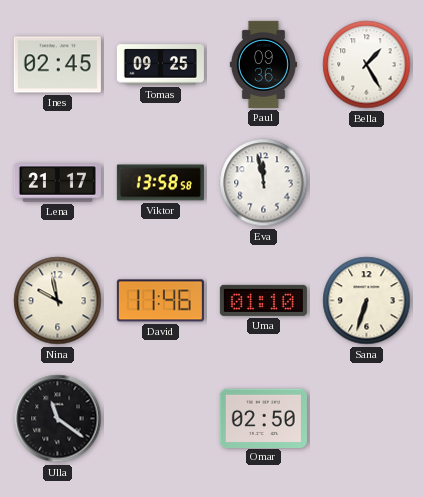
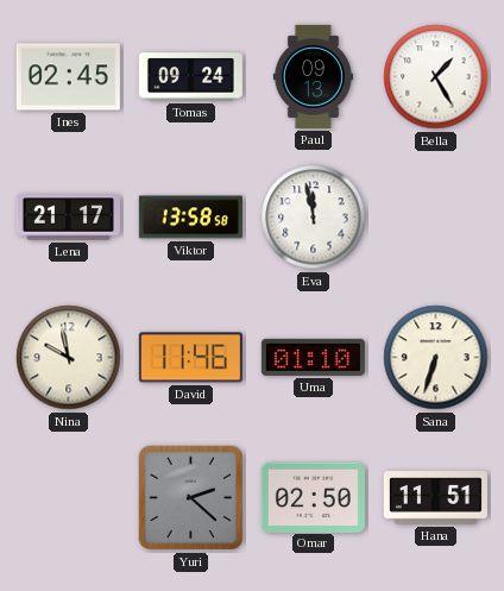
Tomas: 09:25 -> 09:24 (190, 77)
Paul: 09:36 -> 09:13 (313, 76)
Ulla: 11:21 -> none (58, 419)
Yuri: none -> 2:22 (191, 498)
Hana: none -> 11:51 (435, 498)
